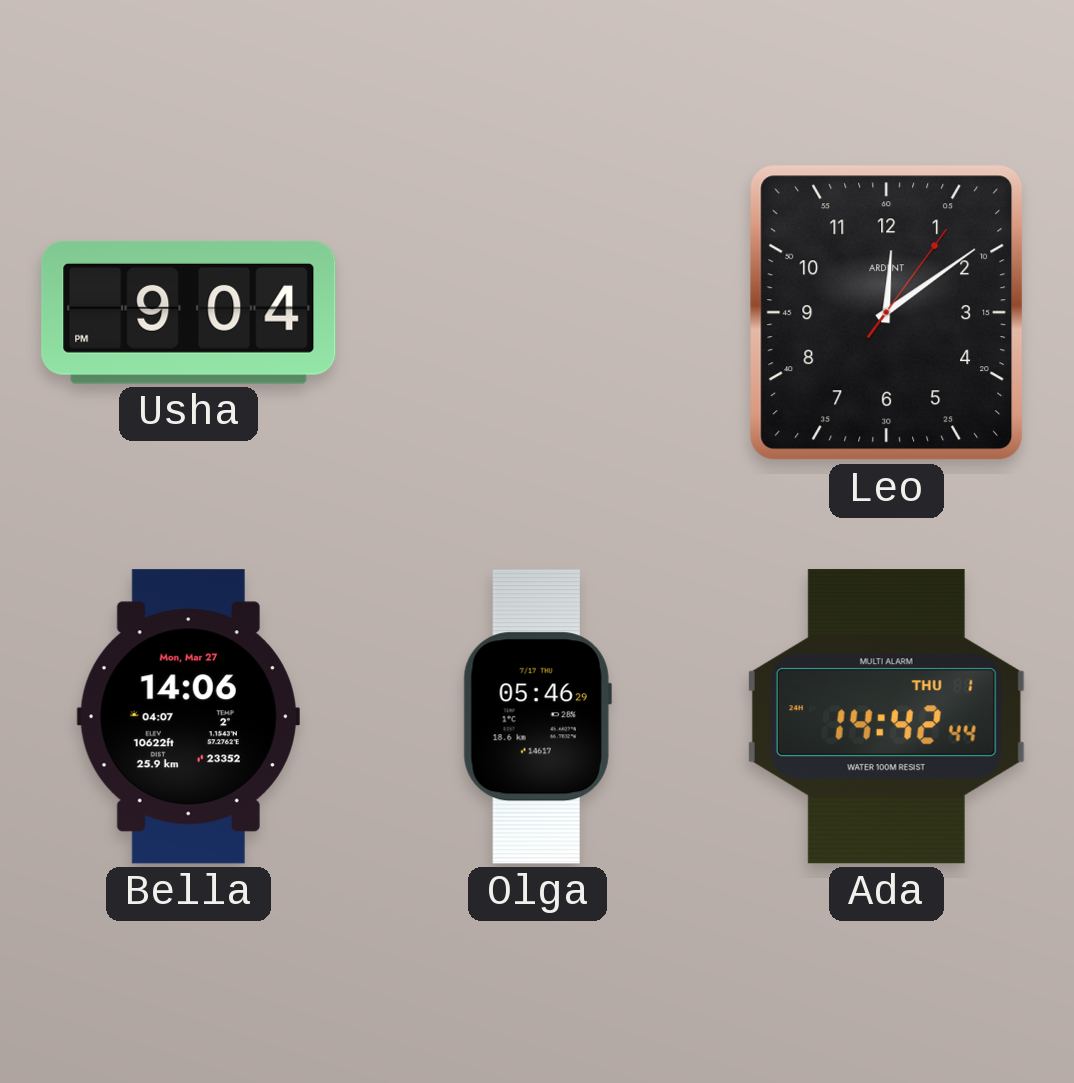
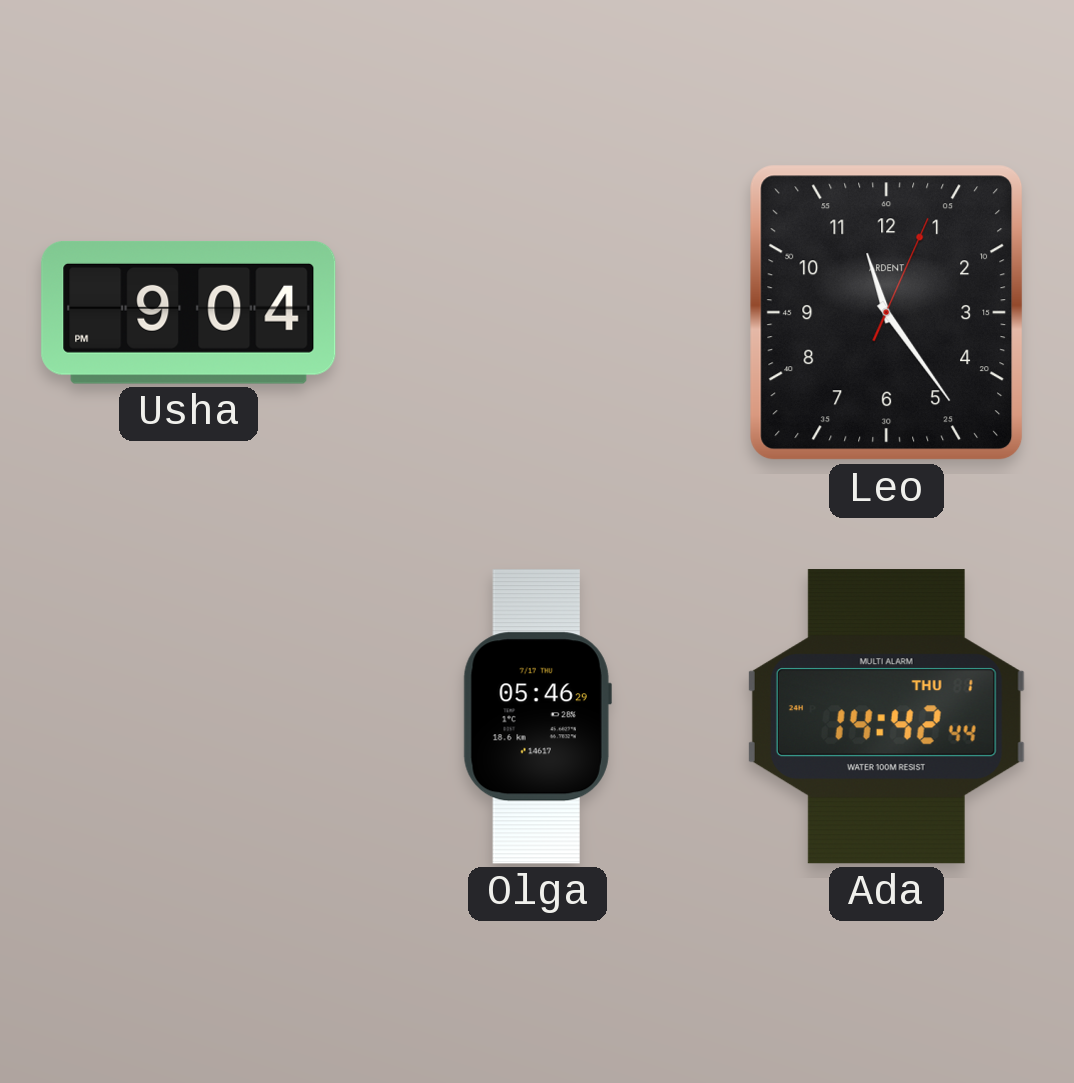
Leo: 12:09 -> 11:24 (887, 313)
Bella: 14:06 -> none (188, 717)
